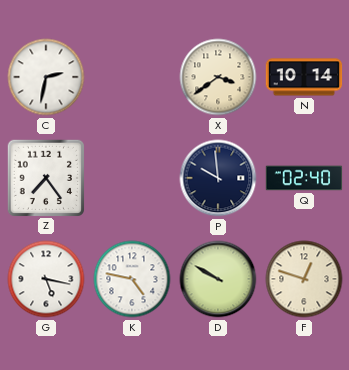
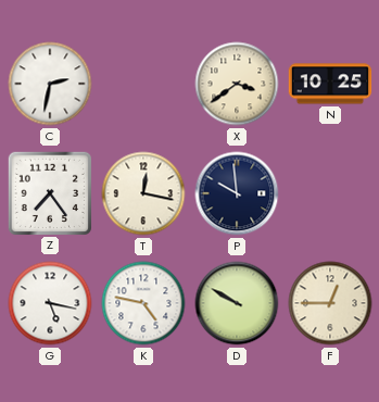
N: 10:14 -> 10:25 (330, 84)
T: none -> 12:17 (143, 193)
Q: 02:40 -> none (304, 178)
F: 12:48 -> 12:45 (330, 303)
